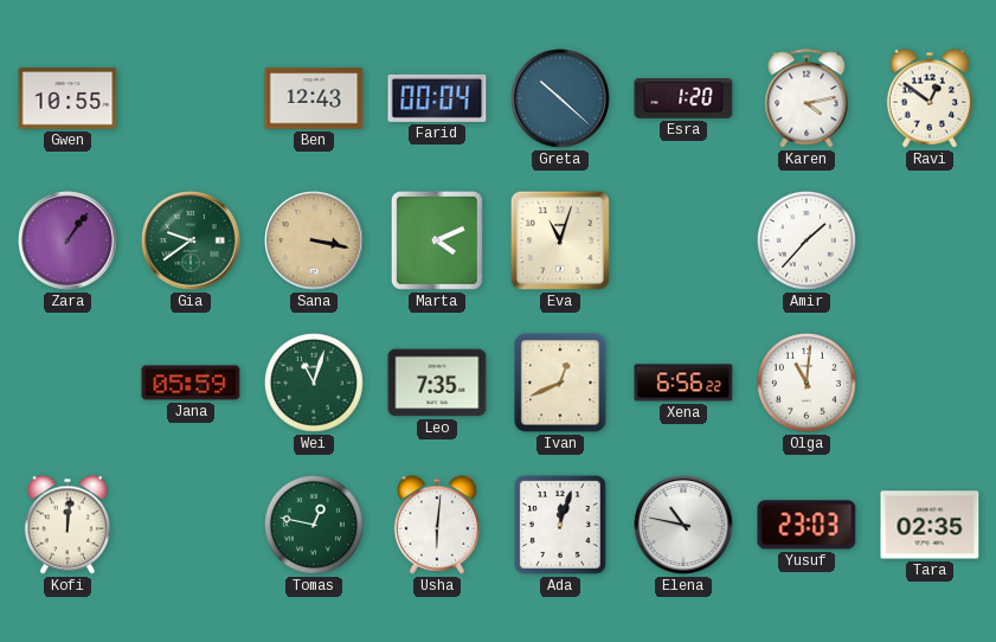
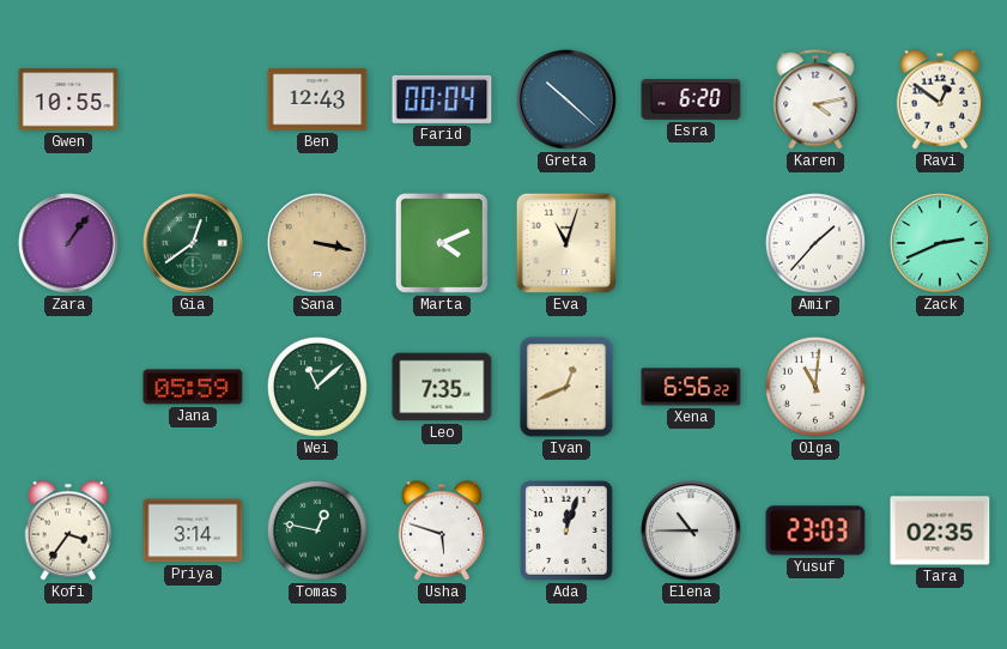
Esra: 1:20 -> 6:20 (691, 101)
Gia: 9:39 -> 12:39 (193, 243)
Zack: none -> 2:41 (940, 243)
Wei: 11:03 -> 11:08 (317, 387)
Kofi: 12:01 -> 3:36 (68, 530)
Priya: none -> 3:14 (193, 530)
Usha: 6:01 -> 5:48 (442, 530)
Elena: 10:47 -> 10:45 (691, 530)
